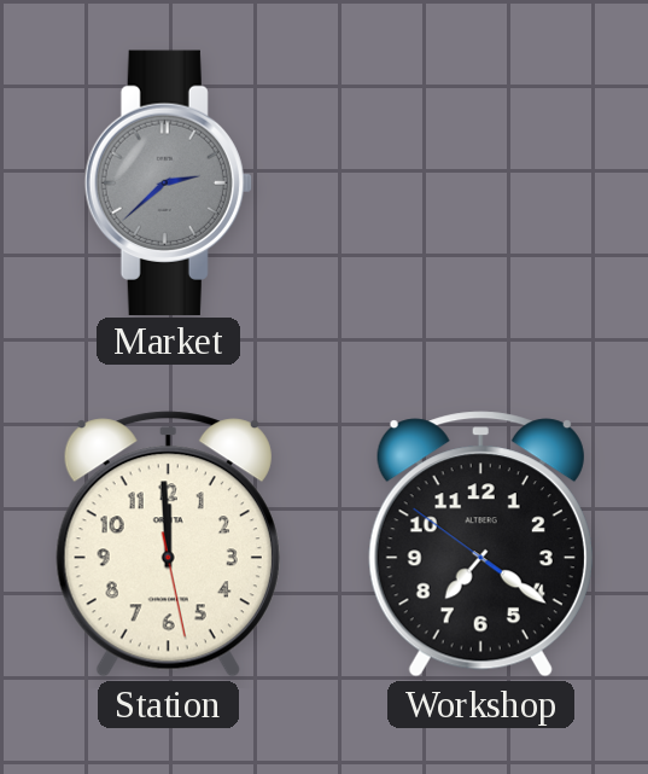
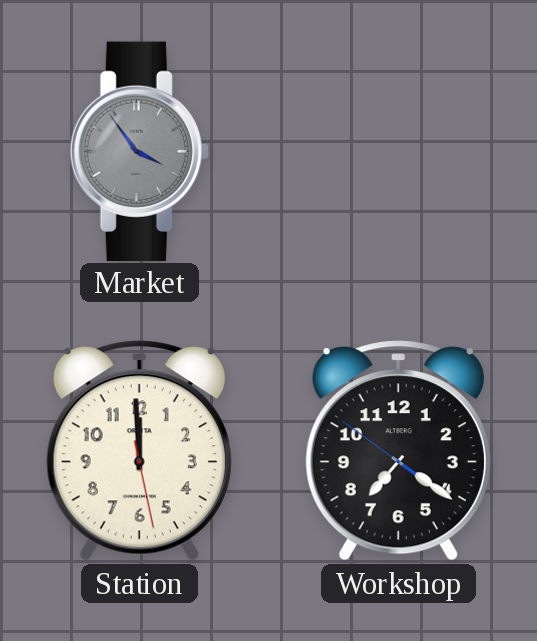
Market: 2:38 -> 3:54 (139, 151)
